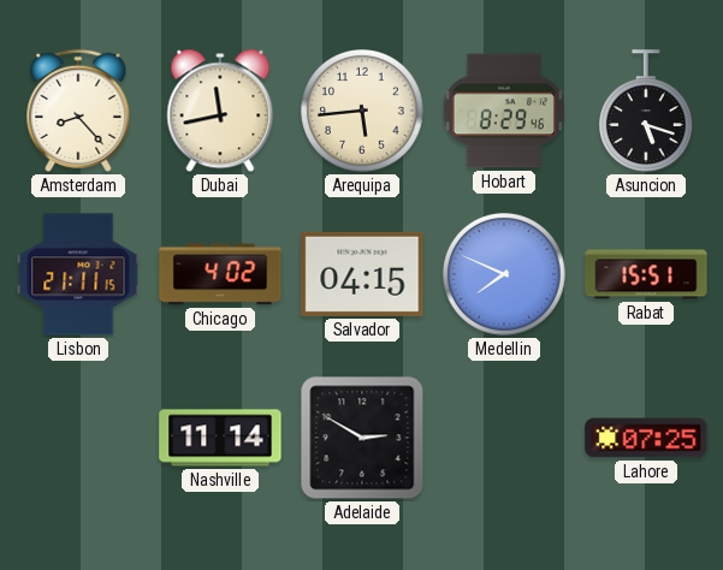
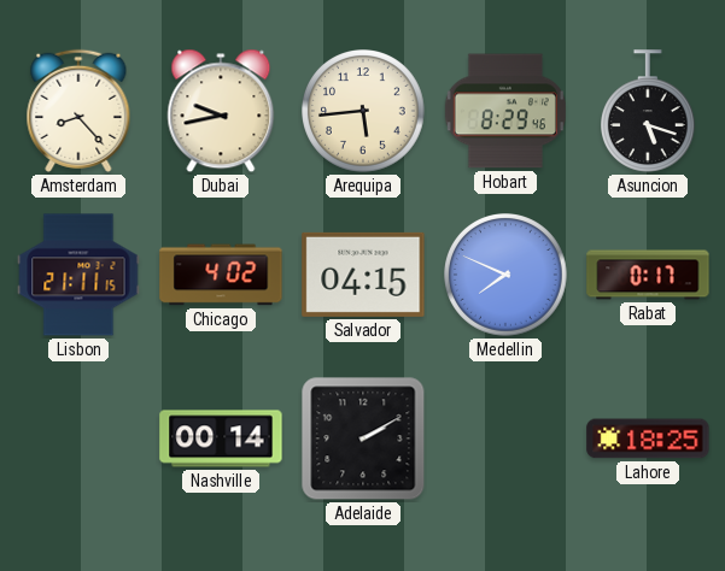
Dubai: 11:43 -> 9:43 (221, 111)
Rabat: 15:51 -> 0:17 (648, 275)
Nashville: 11:14 -> 00:14 (221, 438)
Adelaide: 2:50 -> 2:10 (363, 438)
Lahore: 07:25 -> 18:25 (648, 438)
